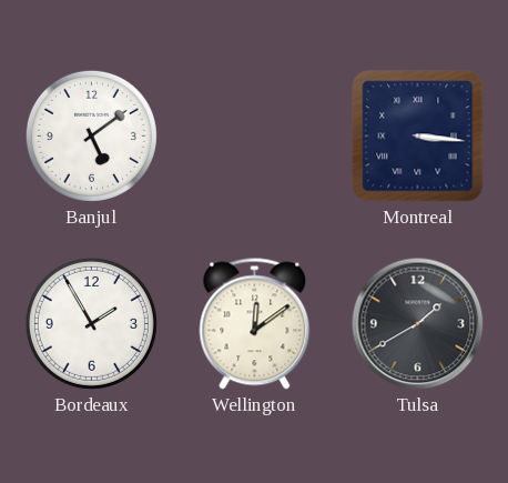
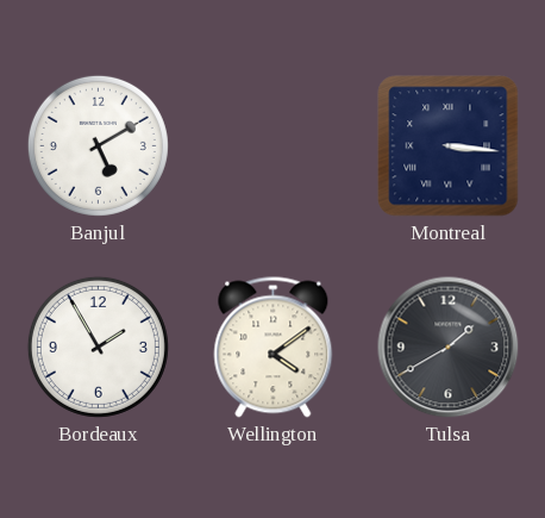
Banjul: 5:09 -> 5:10 (98, 145)
Wellington: 12:09 -> 4:09 (274, 348)
